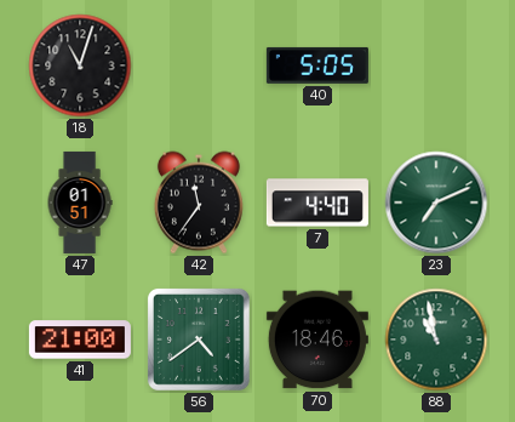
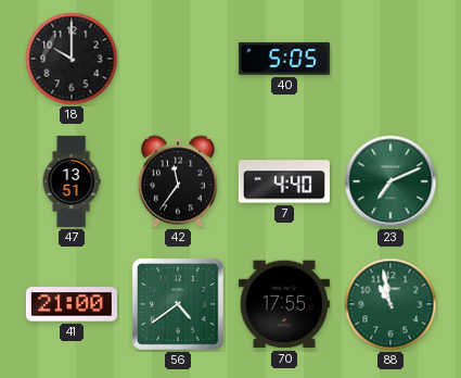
18: 11:03 -> 10:00 (72, 59)
47: 01:51 -> 13:51 (72, 181)
70: 18:46 -> 17:55 (284, 304)
